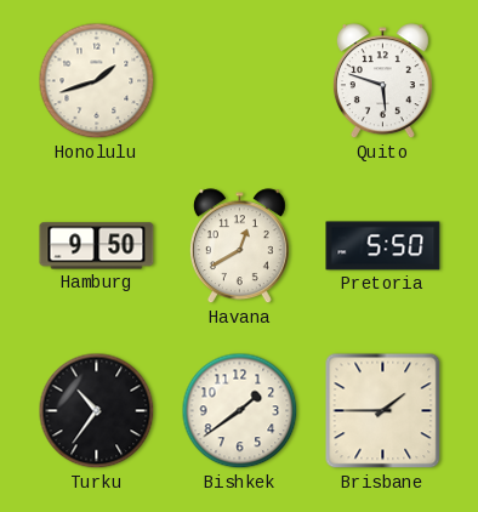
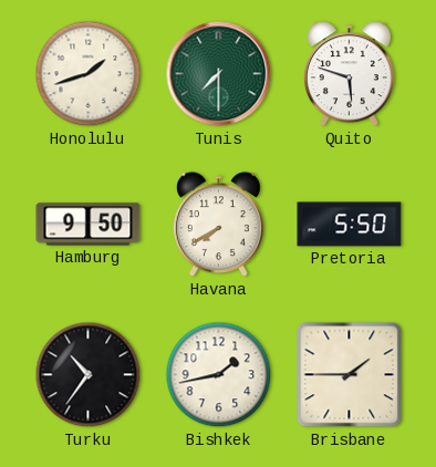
Tunis: none -> 7:30 (219, 74)
Havana: 12:40 -> 7:40 (218, 225)
Bishkek: 1:39 -> 1:43 (219, 375)
